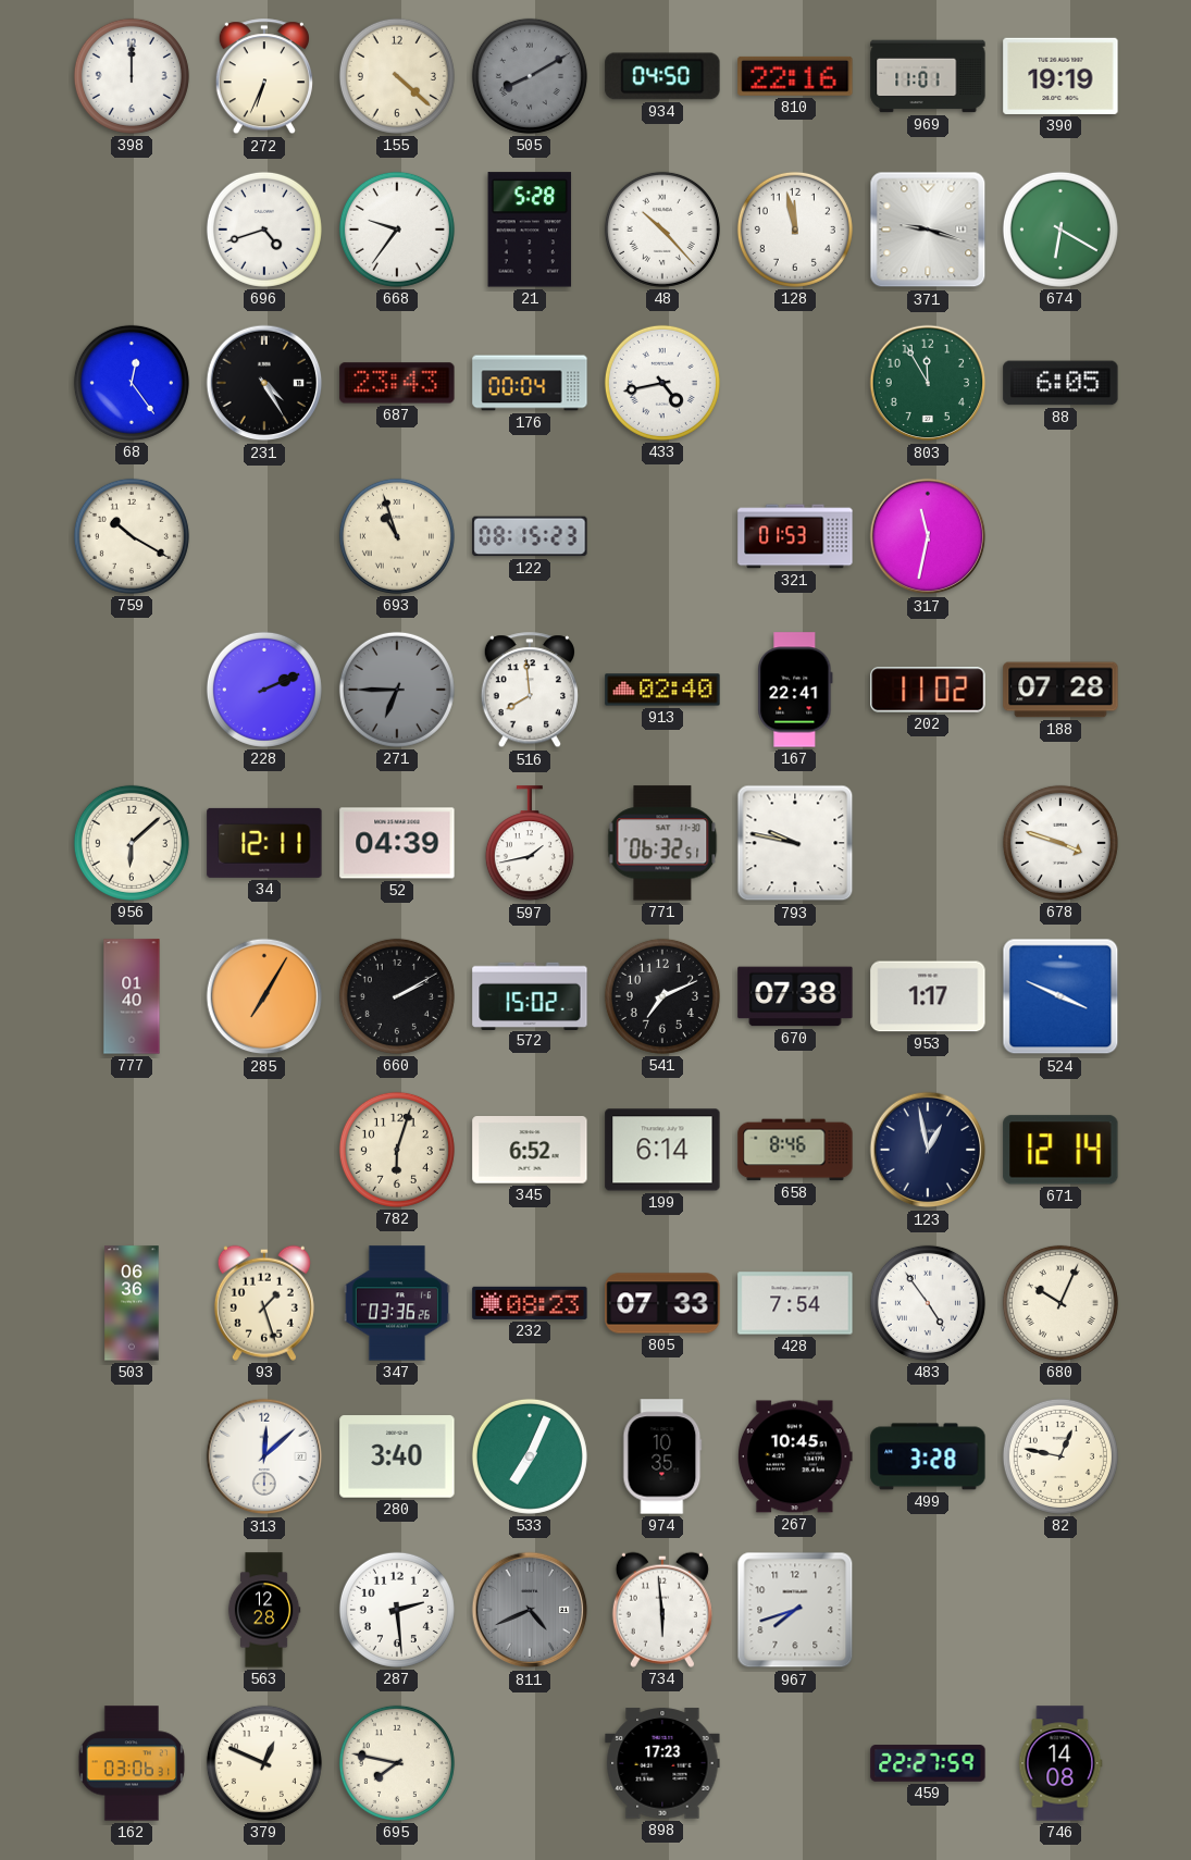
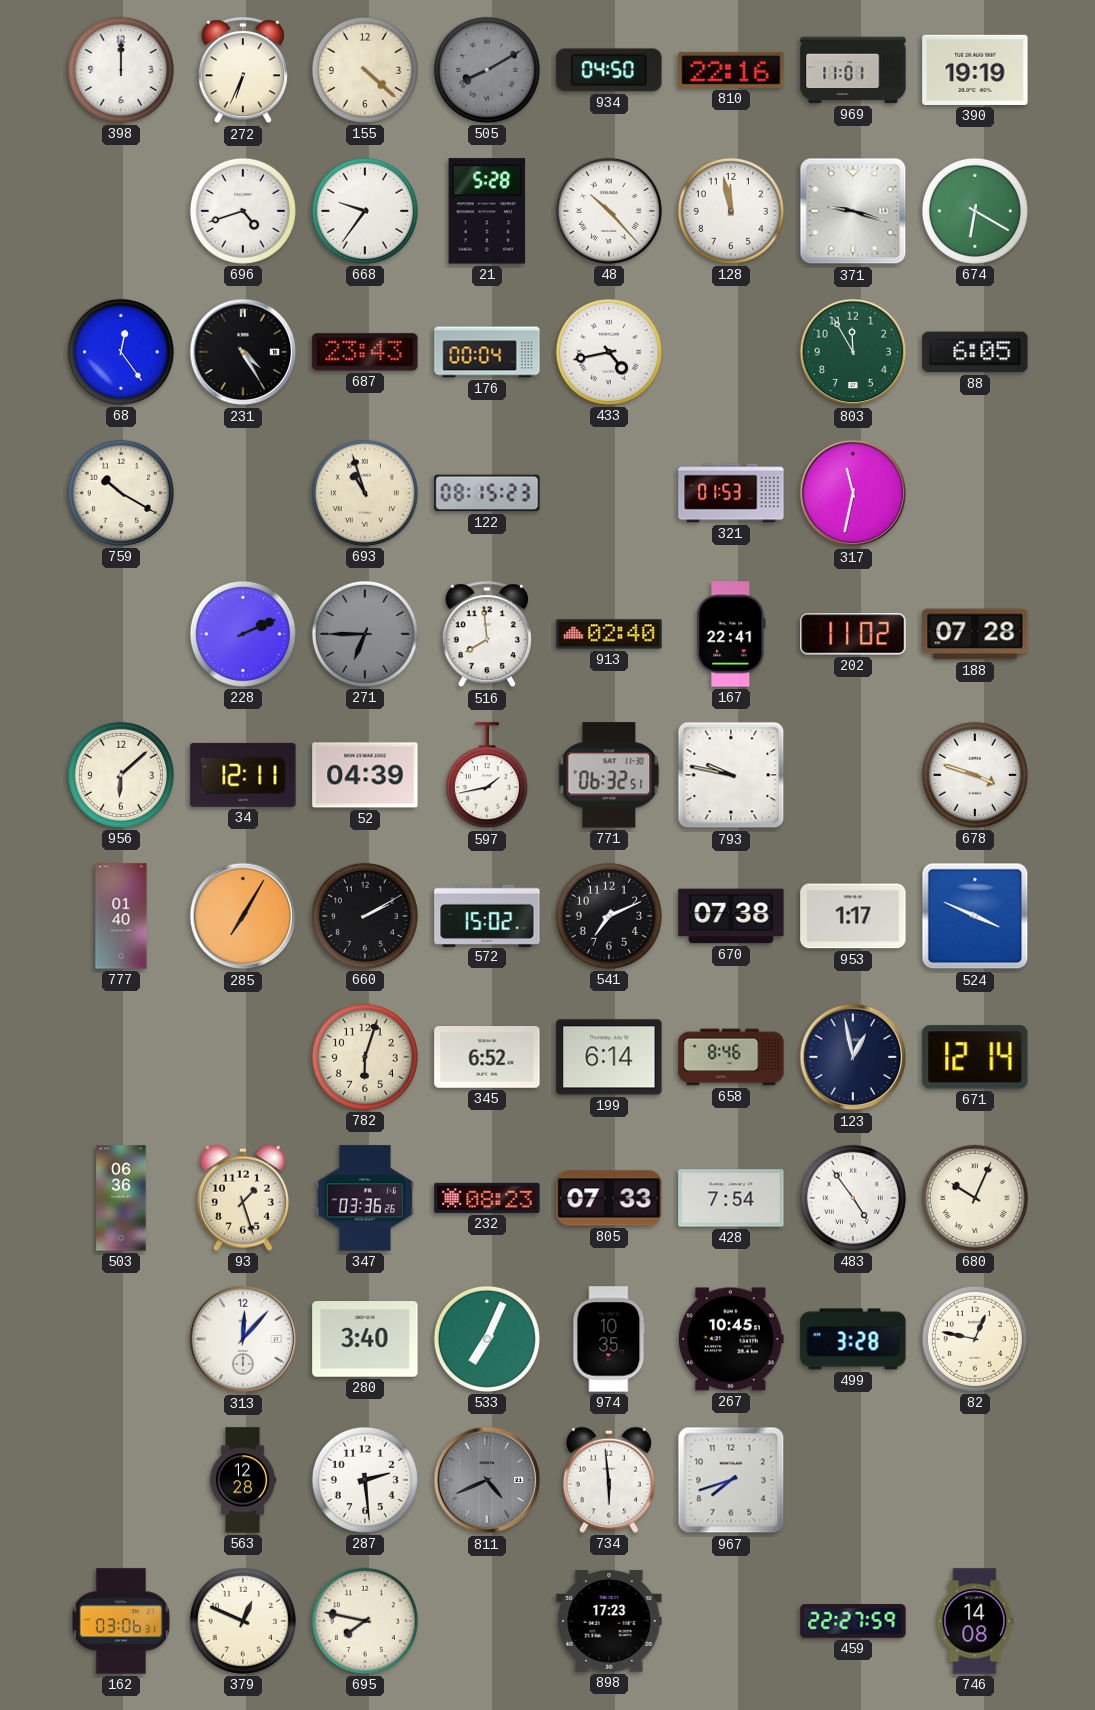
313: 12:08 -> 12:07 (243, 1339)
